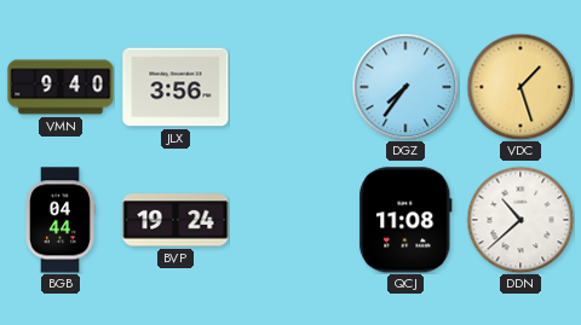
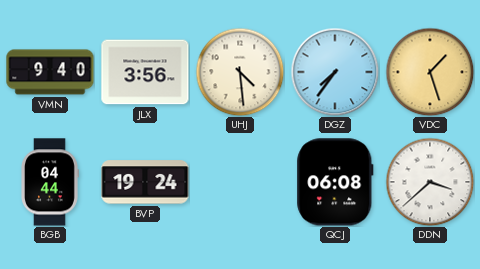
UHJ: none -> 4:29 (240, 72)
QCJ: 11:08 -> 06:08 (335, 182)
DDN: 10:38 -> 3:38 (430, 182)
